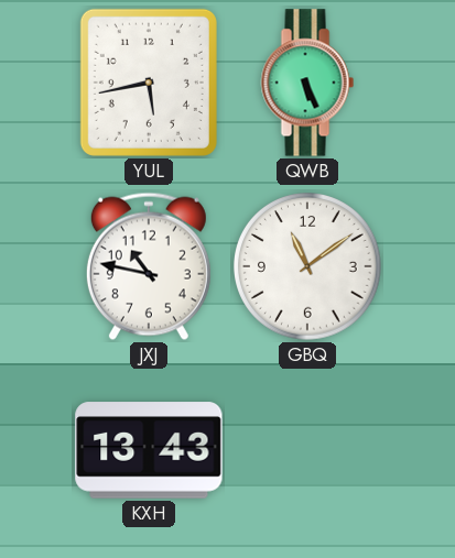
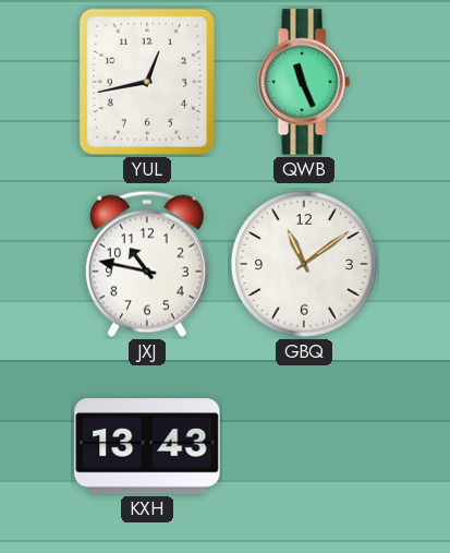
YUL: 5:43 -> 12:43 (147, 82)
QWB: 5:26 -> 11:26 (304, 82)
